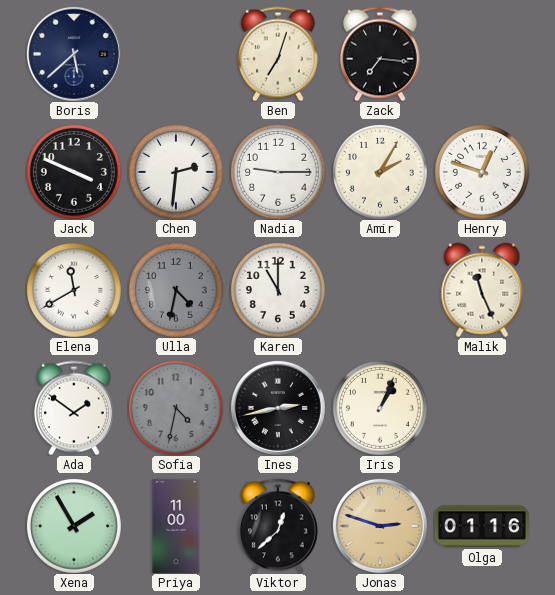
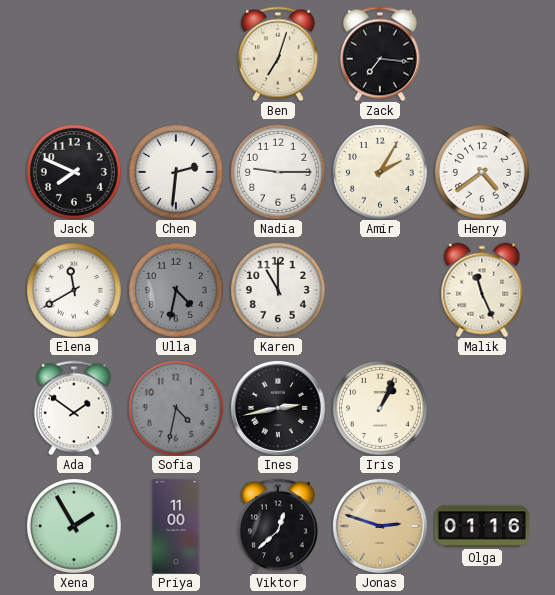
Boris: 5:38 -> none (74, 54)
Jack: 3:49 -> 7:49 (74, 172)
Henry: 12:48 -> 4:39 (482, 172)
